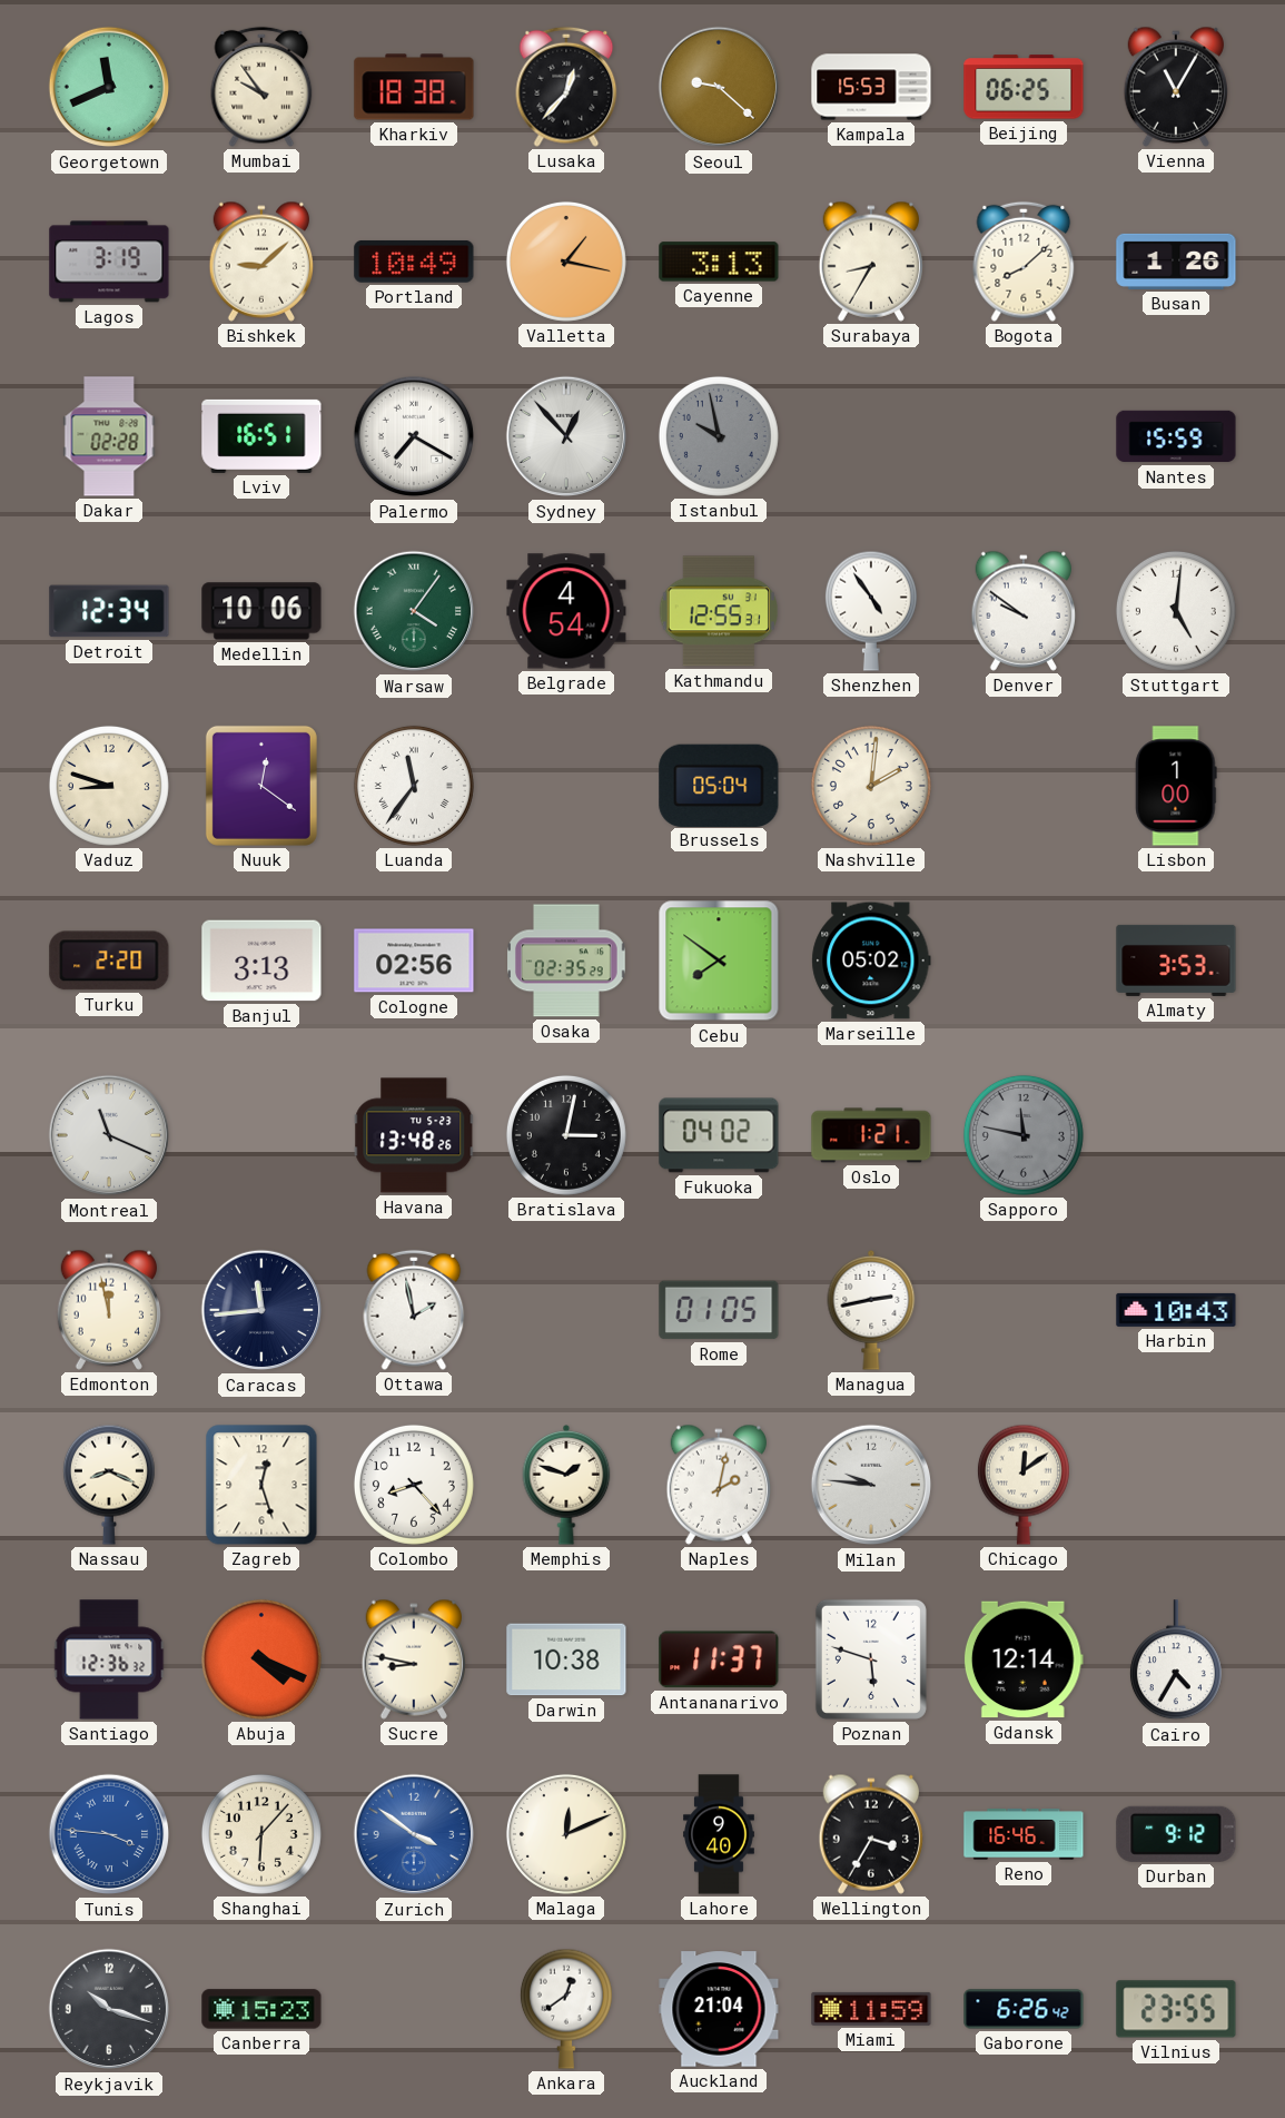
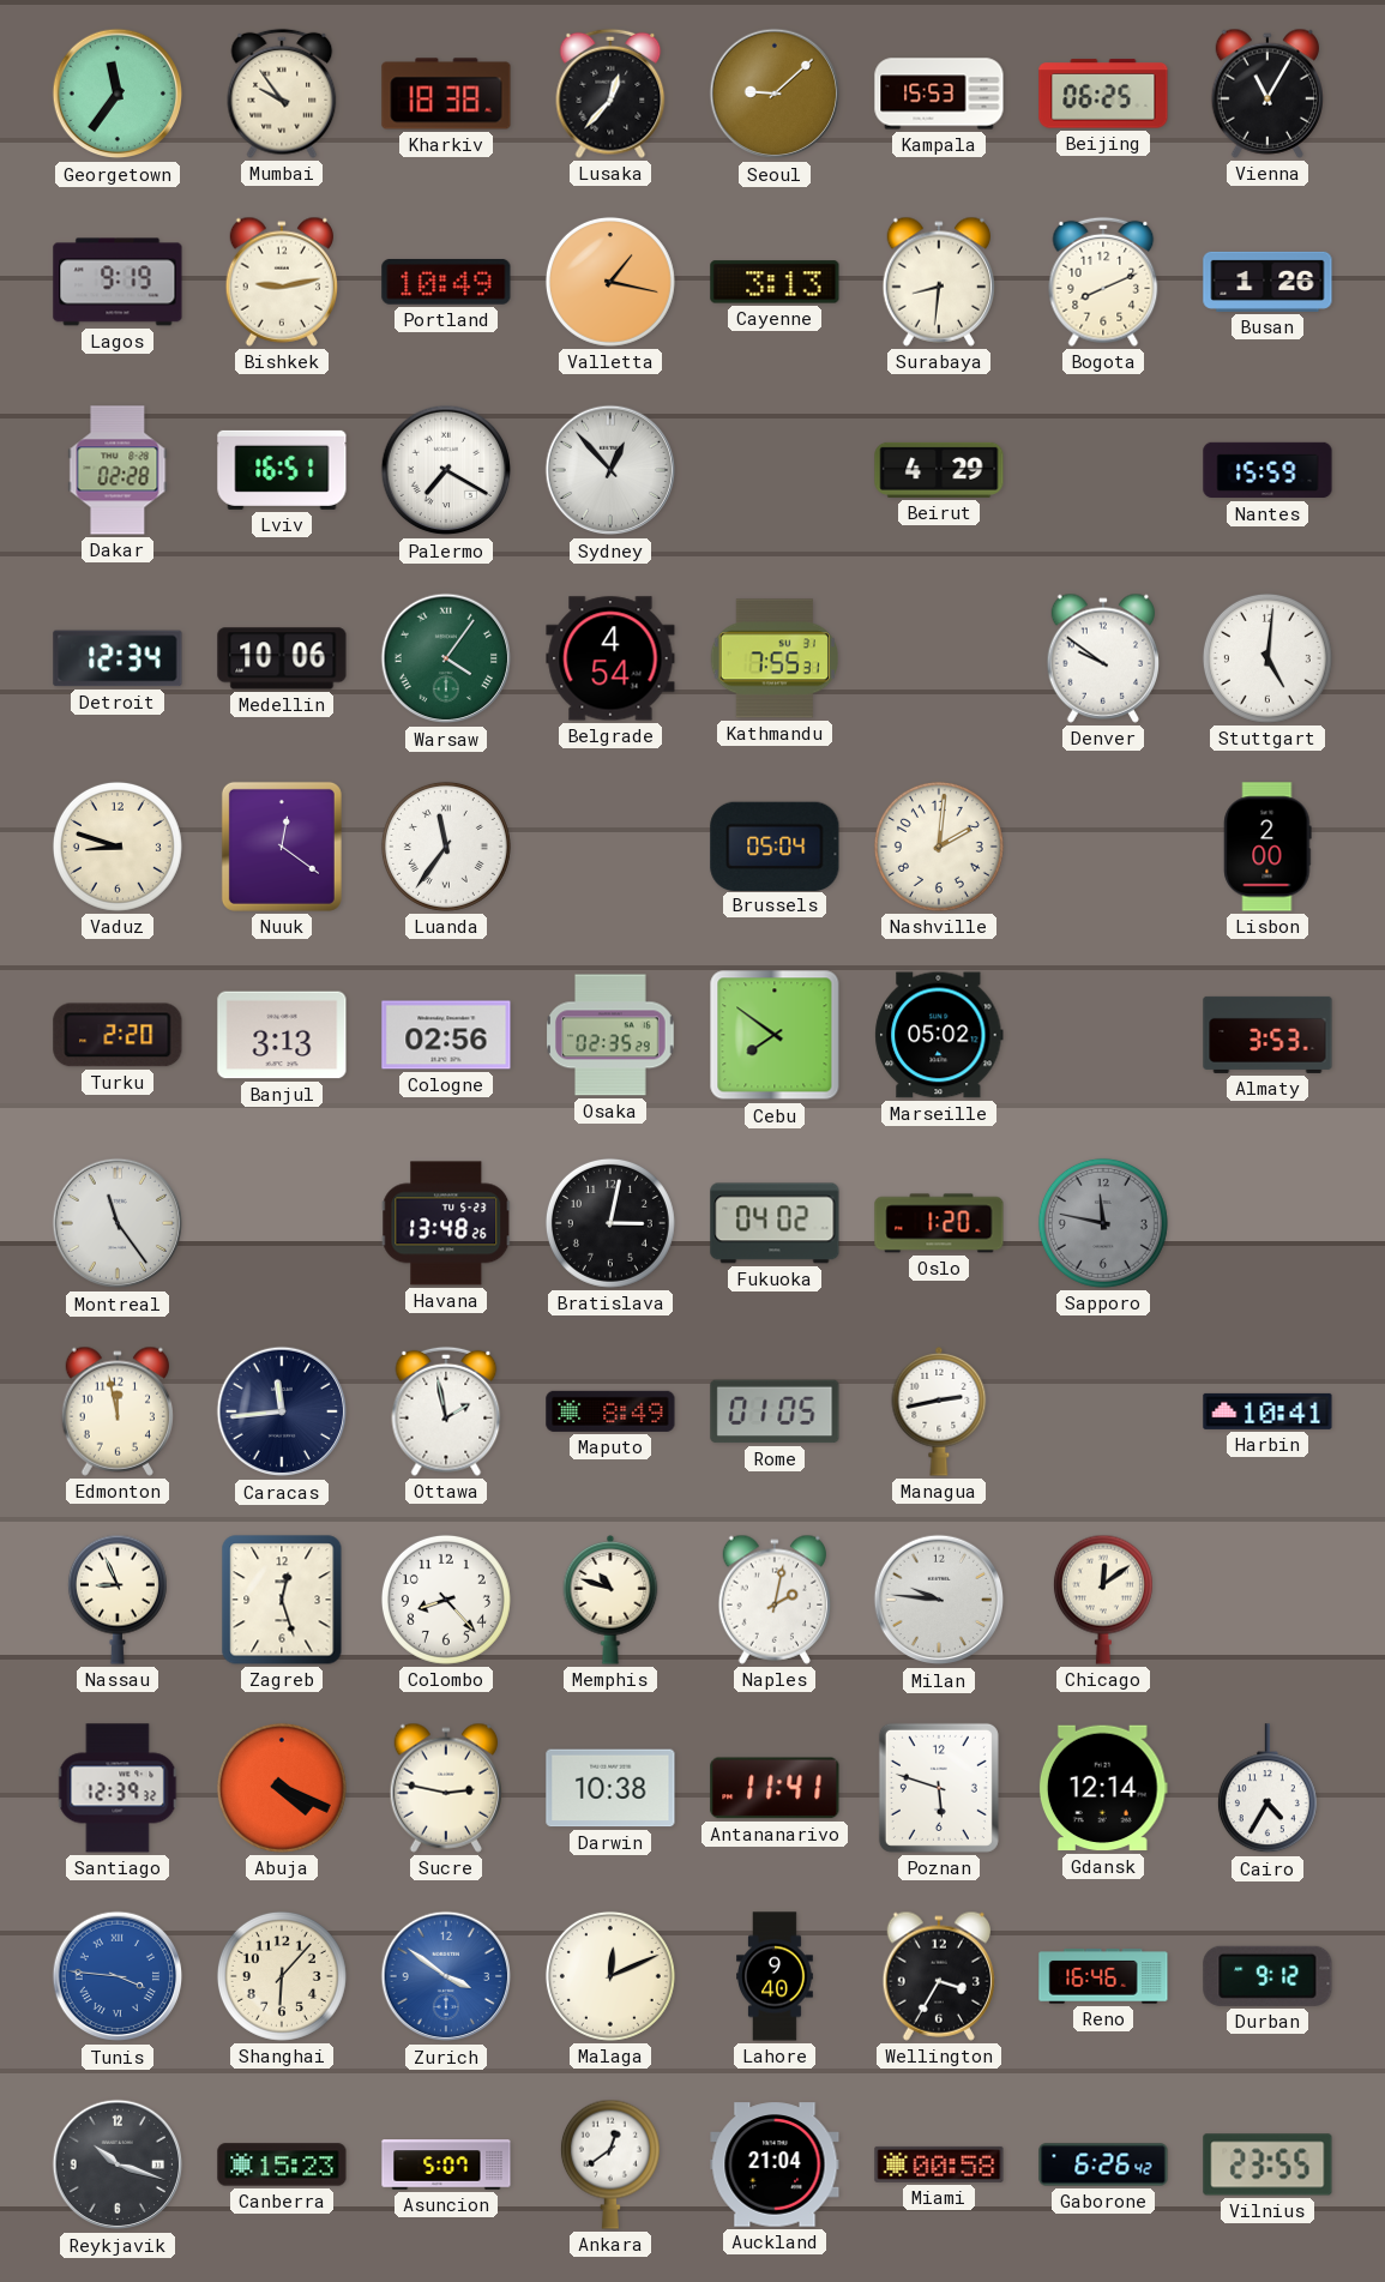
Georgetown: 11:41 -> 11:36 (118, 94)
Seoul: 9:22 -> 9:08 (775, 94)
Lagos: 3:19 -> 9:19 (118, 282)
Bishkek: 9:08 -> 9:13 (281, 282)
Surabaya: 8:35 -> 8:31 (938, 282)
Bogota: 8:08 -> 8:11 (1103, 282)
Istanbul: 9:58 -> none (719, 436)
Beirut: none -> 4:29 (939, 470)
Kathmandu: 12:55 -> 7:55 (775, 658)
Shenzhen: 4:54 -> none (871, 611)
Lisbon: 1:00 -> 2:00 (1267, 847)
Montreal: 11:19 -> 11:24 (118, 1223)
Oslo: 1:21 -> 1:20 (939, 1223)
Maputo: none -> 8:49 (610, 1411)
Harbin: 10:43 -> 10:41 (1267, 1411)
Nassau: 8:19 -> 8:56 (118, 1600)
Memphis: 1:48 -> 10:48 (610, 1601)
Santiago: 12:36 -> 12:39 (118, 1788)
Sucre: 8:47 -> 2:47 (445, 1788)
Antananarivo: 11:37 -> 11:41 (775, 1788)
Asuncion: none -> 5:07 (446, 2164)
Miami: 11:59 -> 00:58 (939, 2164)
